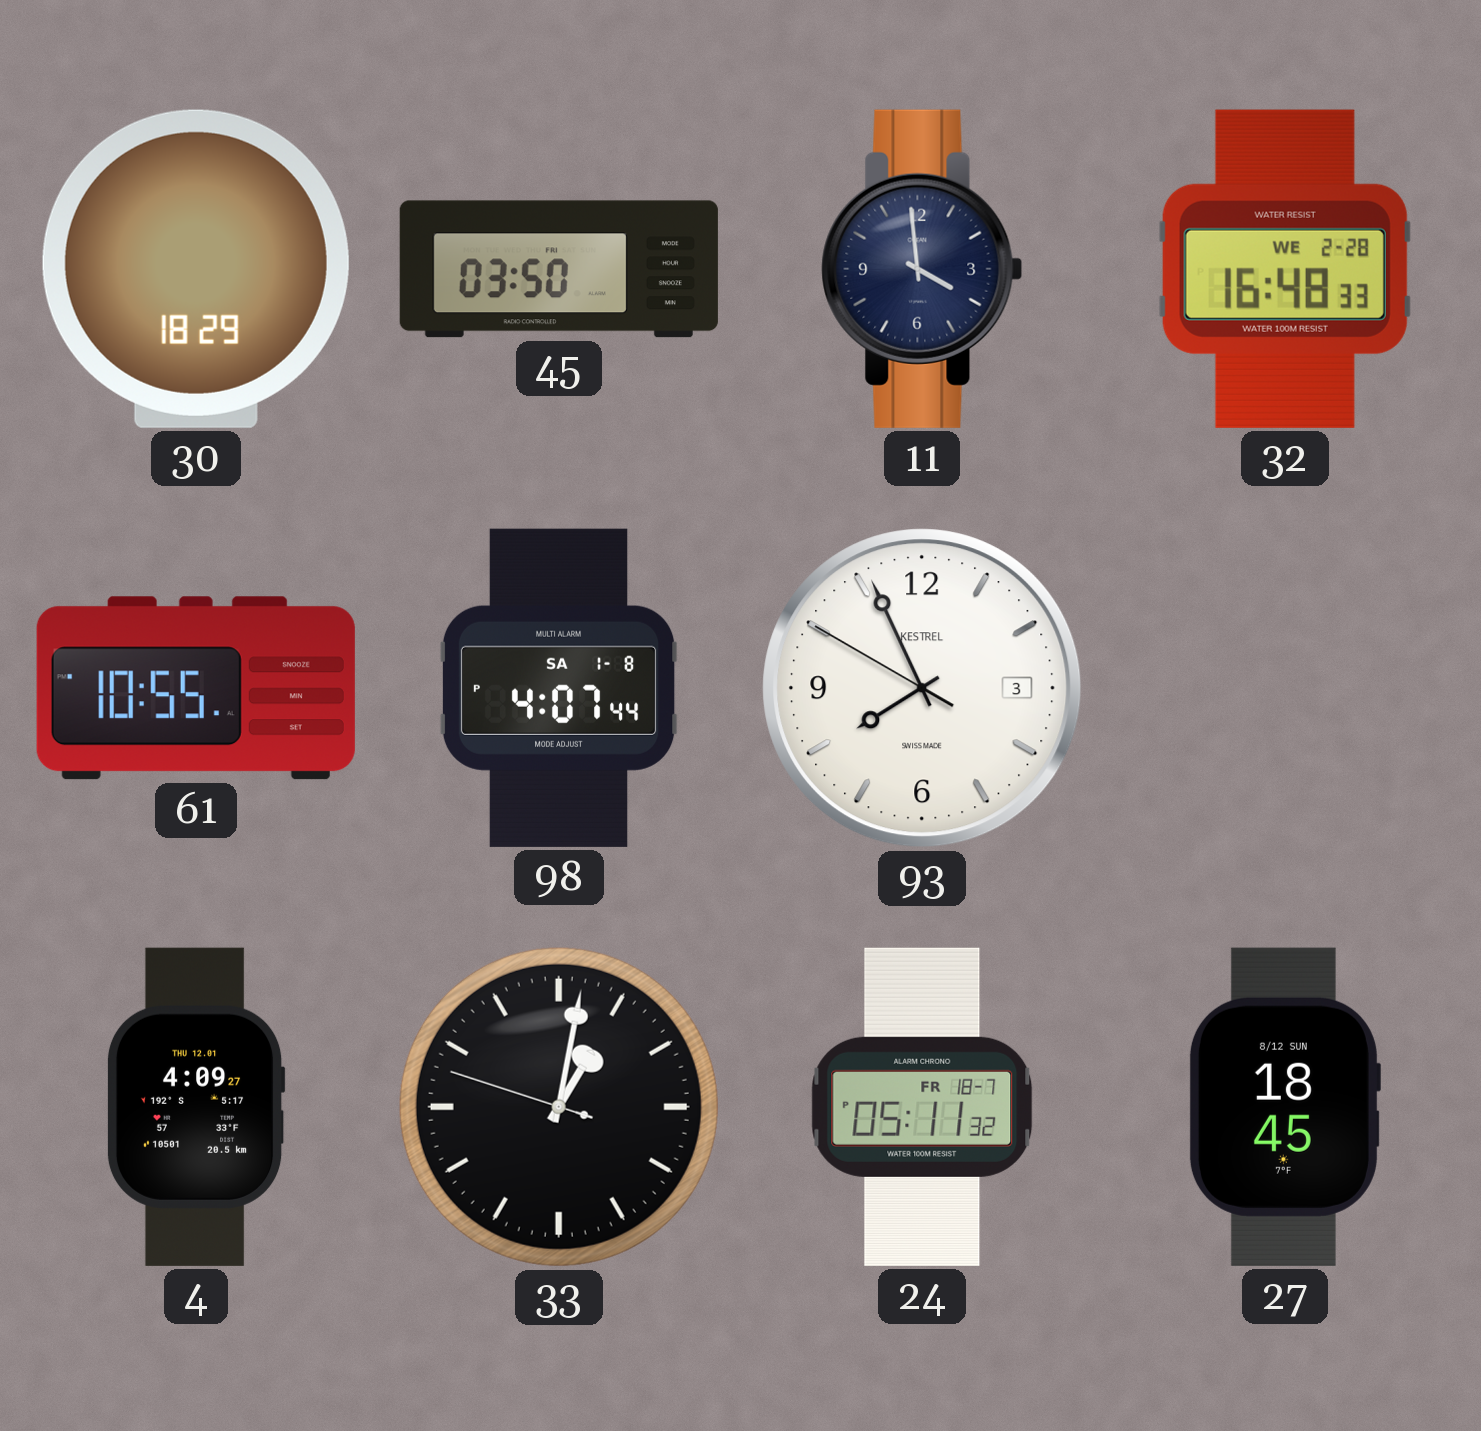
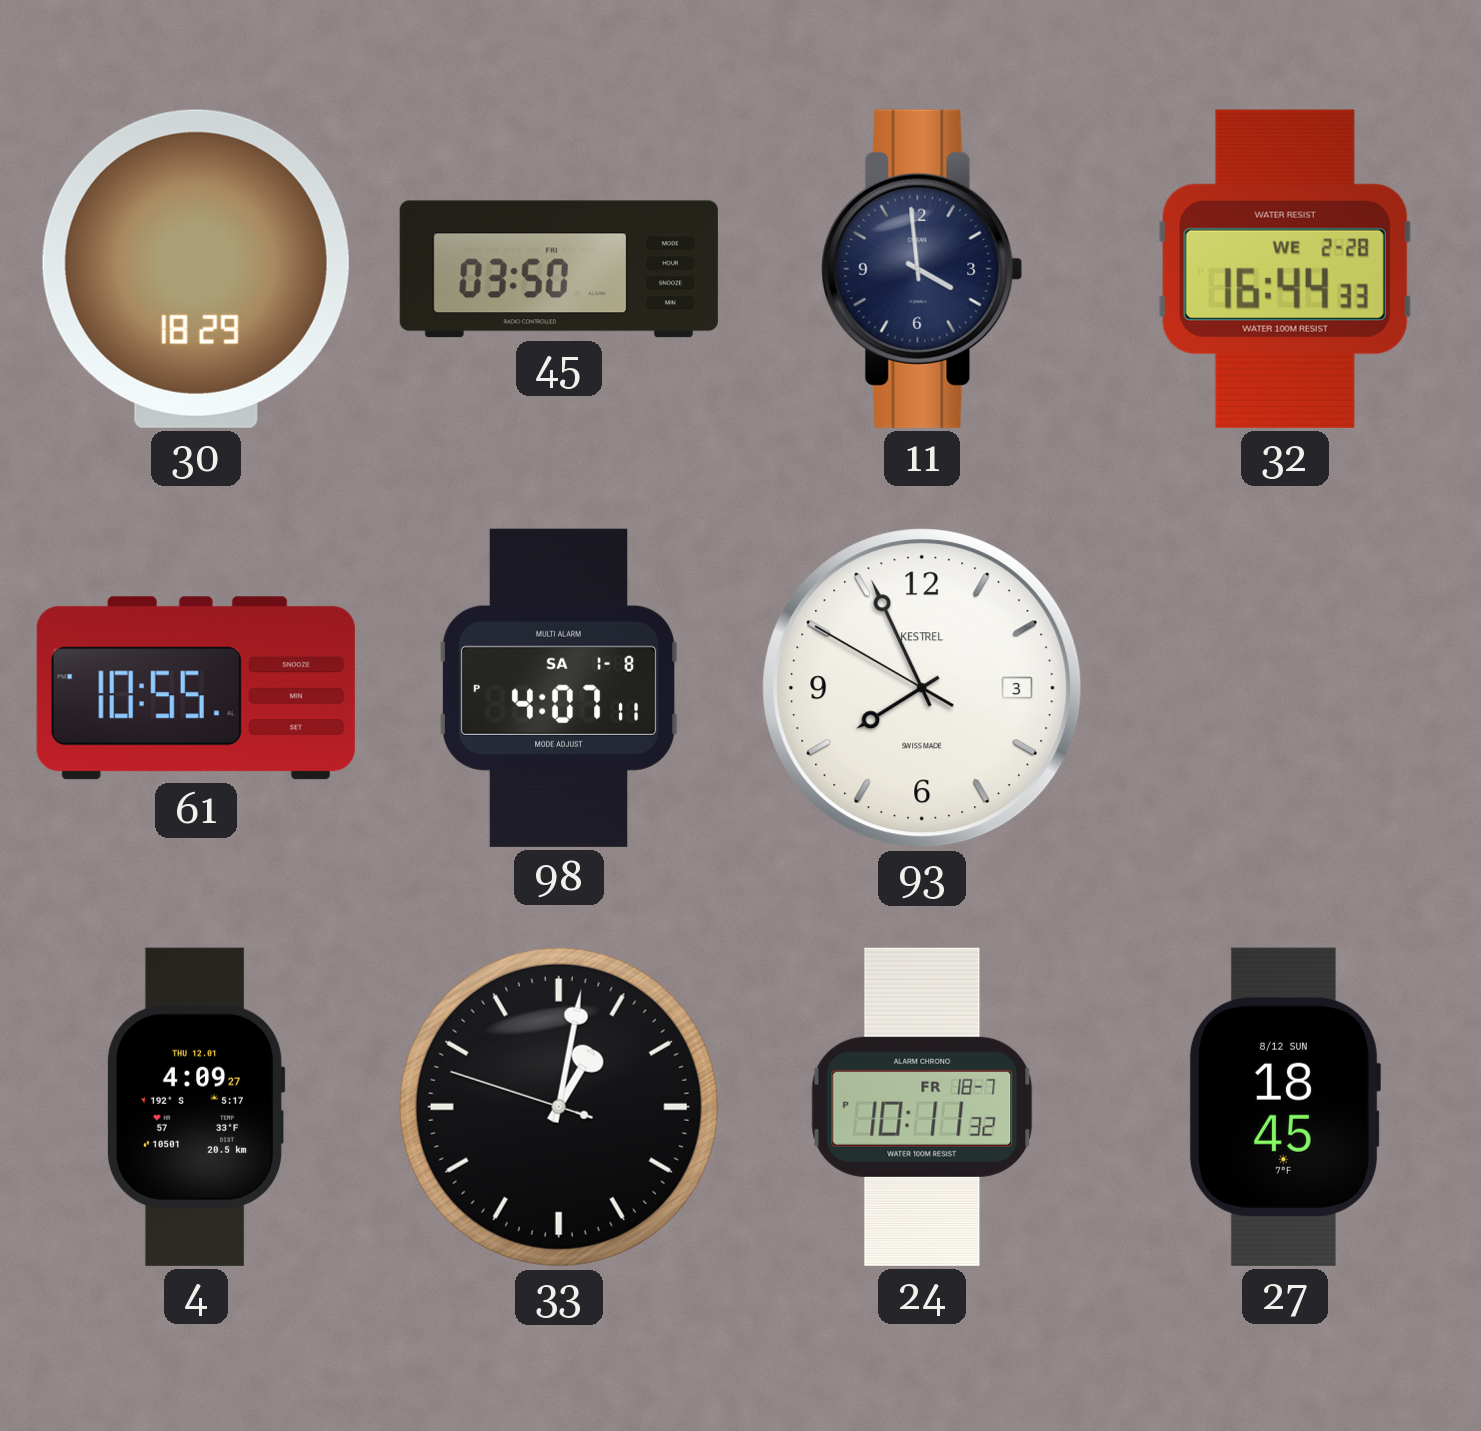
32: 16:48 -> 16:44 (1285, 269)
98: 4:07:44 PM -> 4:07:11 PM (559, 688)
24: 05:11 -> 10:11 (922, 1107)
